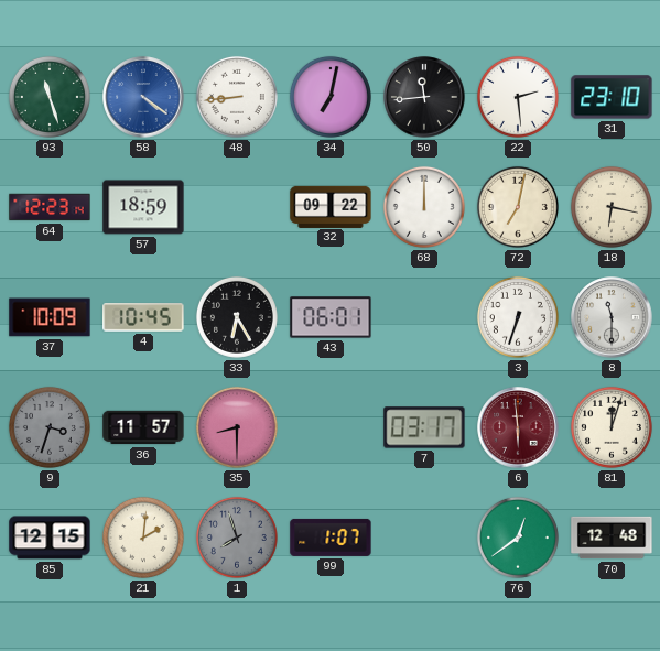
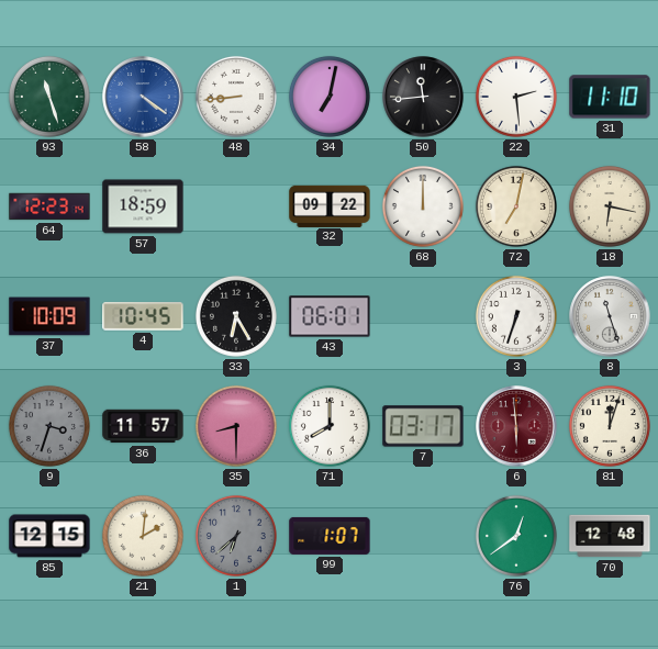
31: 23:10 -> 11:10 (610, 97)
8: 11:30 -> 11:27 (610, 316)
71: none -> 8:00 (330, 426)
1: 7:57 -> 6:38 (236, 536)
